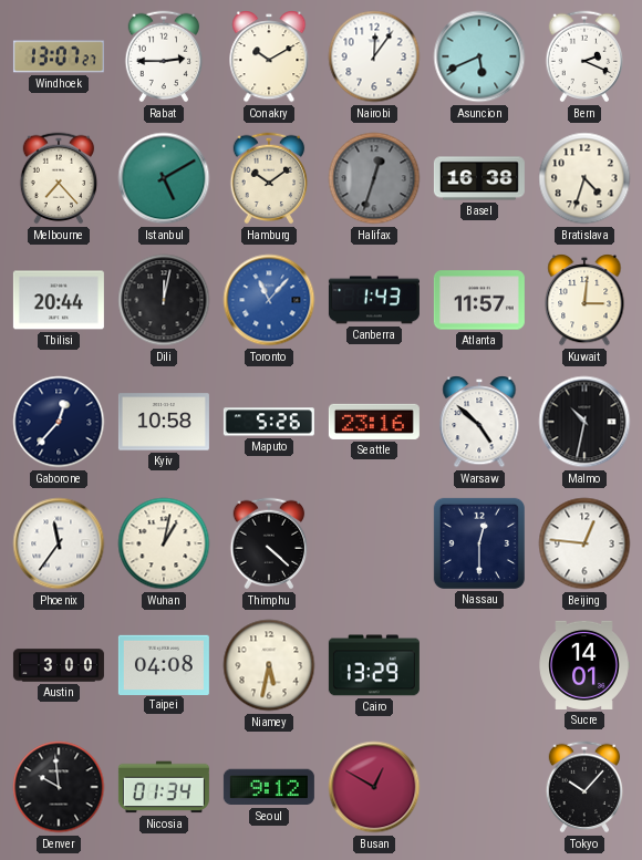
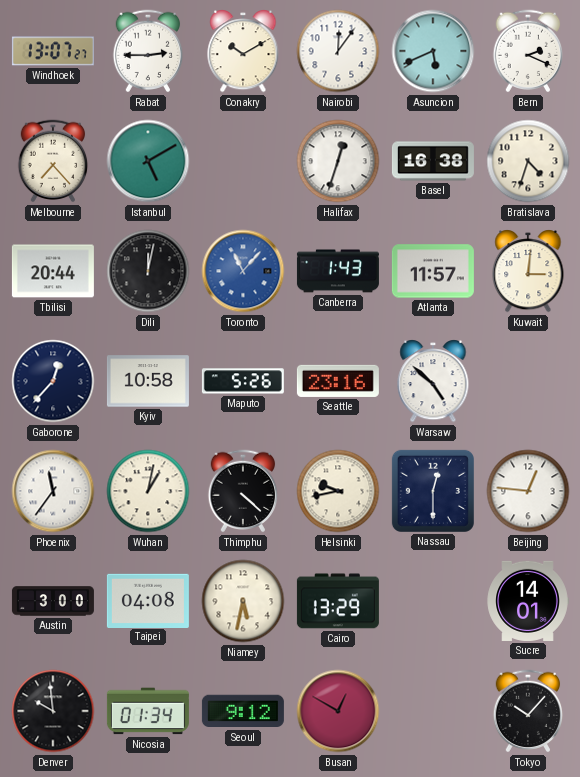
Hamburg: 10:09 -> none (269, 178)
Halifax dial: grey -> white (338, 161)
Malmo: 10:32 -> none (584, 422)
Helsinki: none -> 9:43 (338, 491)
